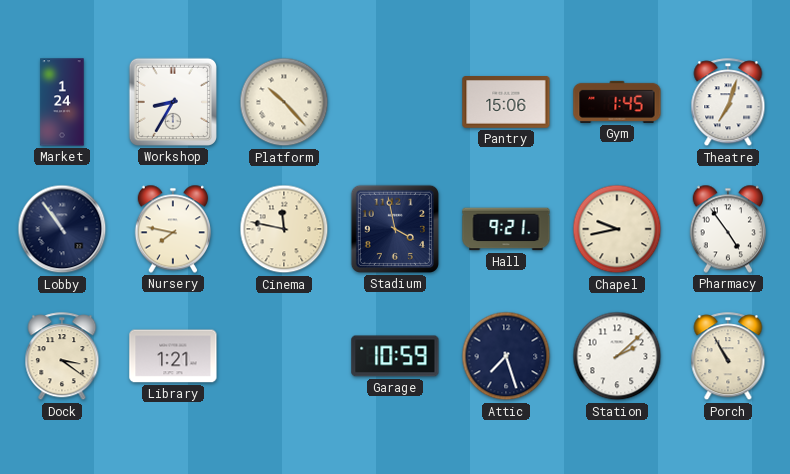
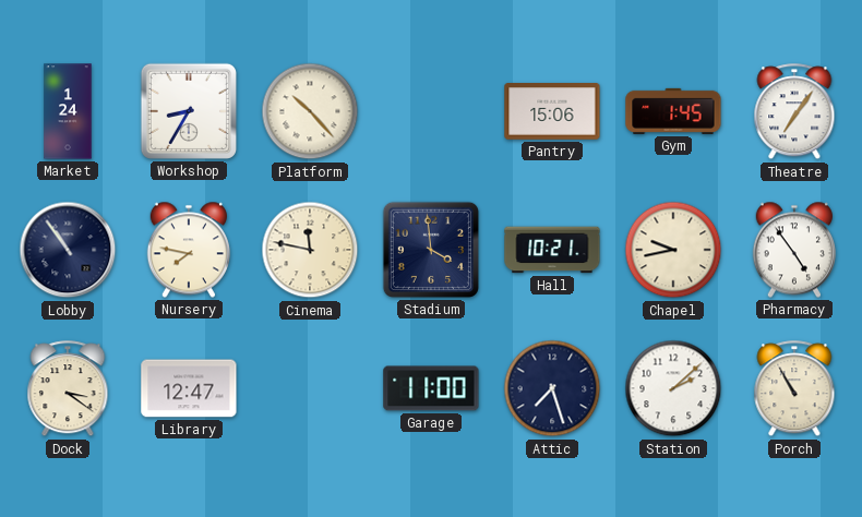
Theatre: 7:03 -> 7:06 (794, 112)
Stadium: 3:58 -> 3:59 (431, 250)
Hall: 9:21 -> 10:21 (552, 250)
Library: 1:21 -> 12:47 (189, 388)
Garage: 10:59 -> 11:00 (431, 388)
